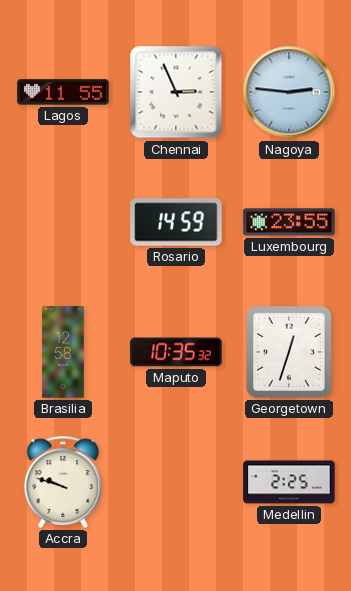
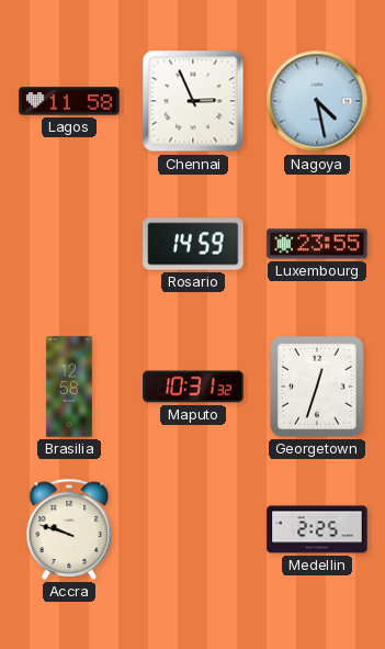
Lagos: 11:55 -> 11:58 (69, 101)
Nagoya: 2:46 -> 4:28 (317, 101)
Maputo: 10:35 -> 10:31 (193, 387)
